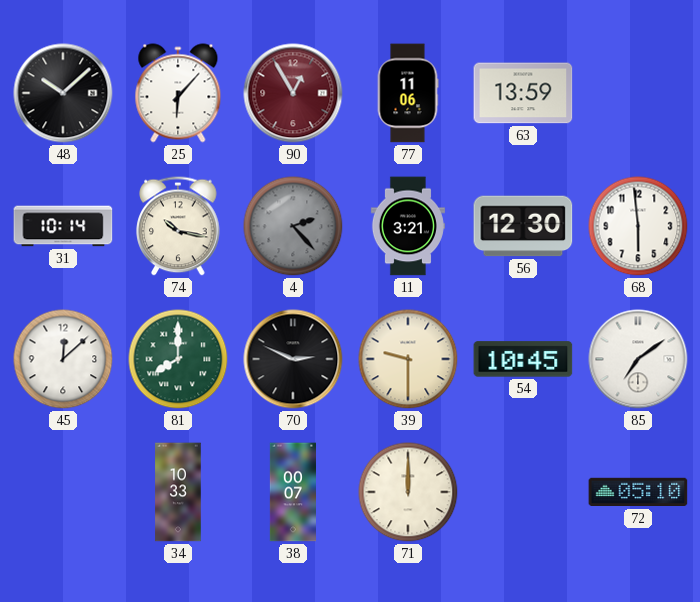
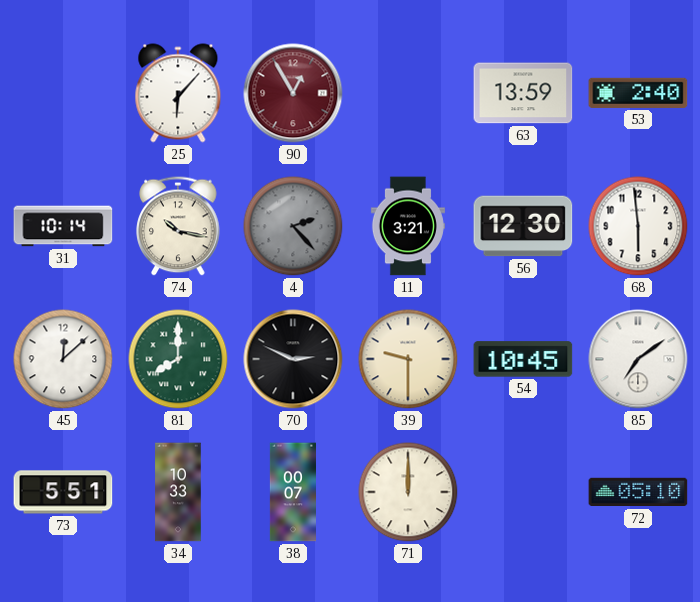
48: 10:08 -> none (63, 93)
77: 11:06 -> none (408, 93)
53: none -> 2:40 (638, 93)
73: none -> 5:51 (63, 492)
